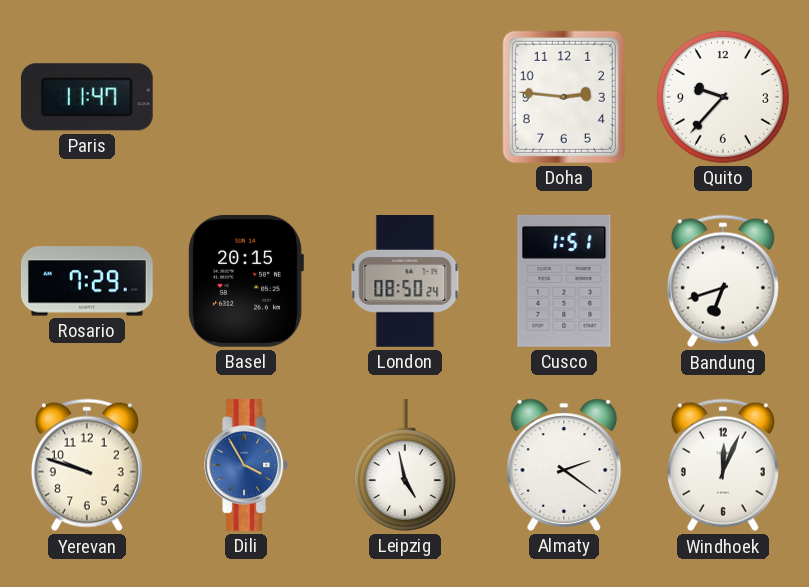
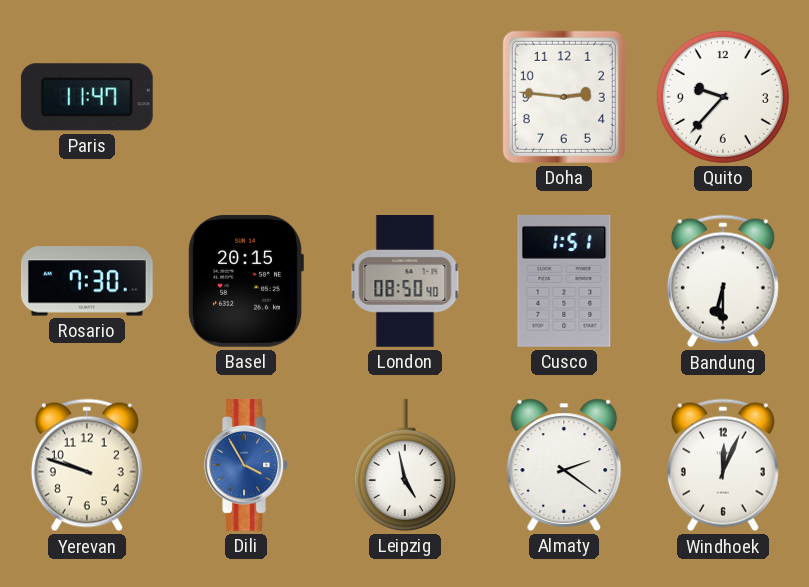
Rosario: 7:29 -> 7:30 (87, 281)
London: 08:50:24 -> 08:50:40 (405, 282)
Bandung: 6:42 -> 6:30 (723, 281)
